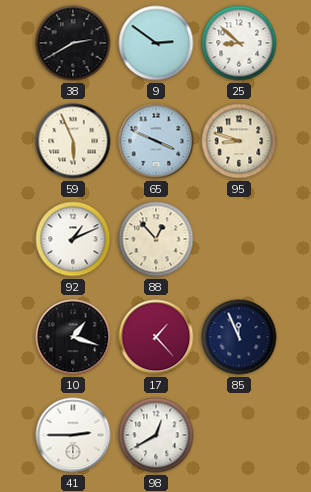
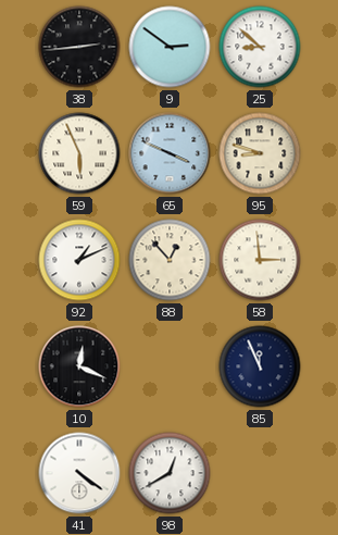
38: 2:40 -> 2:44 (79, 47)
58: none -> 2:59 (260, 260)
10: 1:18 -> 12:19 (79, 366)
17: 1:23 -> none (156, 337)
41: 2:45 -> 4:21 (79, 473)
